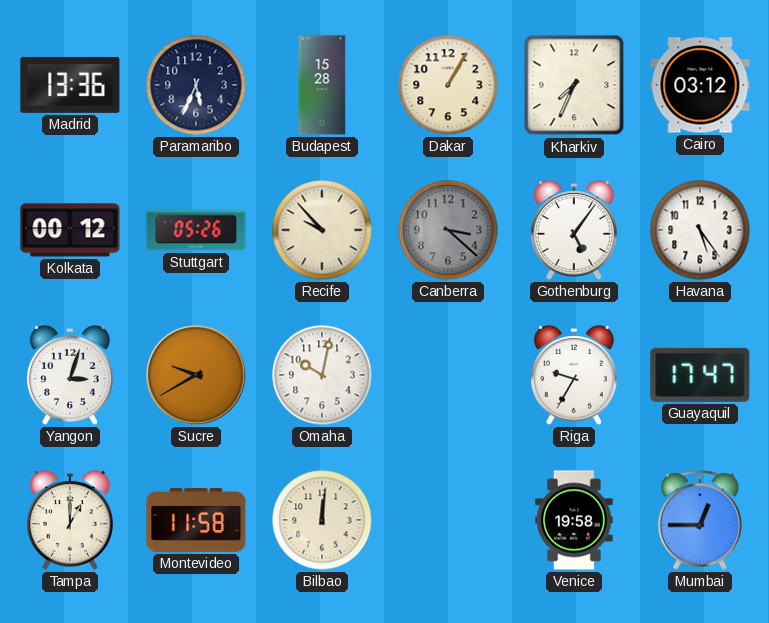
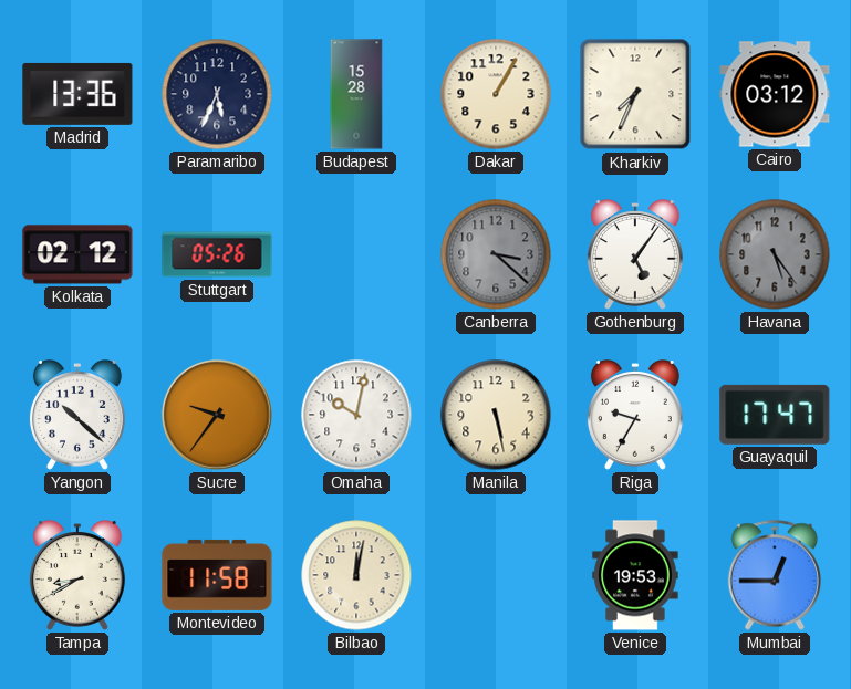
Kolkata: 00:12 -> 02:12 (77, 254)
Recife: 9:53 -> none (322, 230)
Havana dial: white -> grey (775, 254)
Yangon: 3:03 -> 10:22 (77, 416)
Sucre: 9:40 -> 9:36 (217, 415)
Manila: none -> 5:28 (496, 415)
Tampa: 1:00 -> 8:40 (77, 576)
Bilbao: 12:01 -> 12:02 (356, 575)
Venice: 19:58 -> 19:53 (635, 575)
